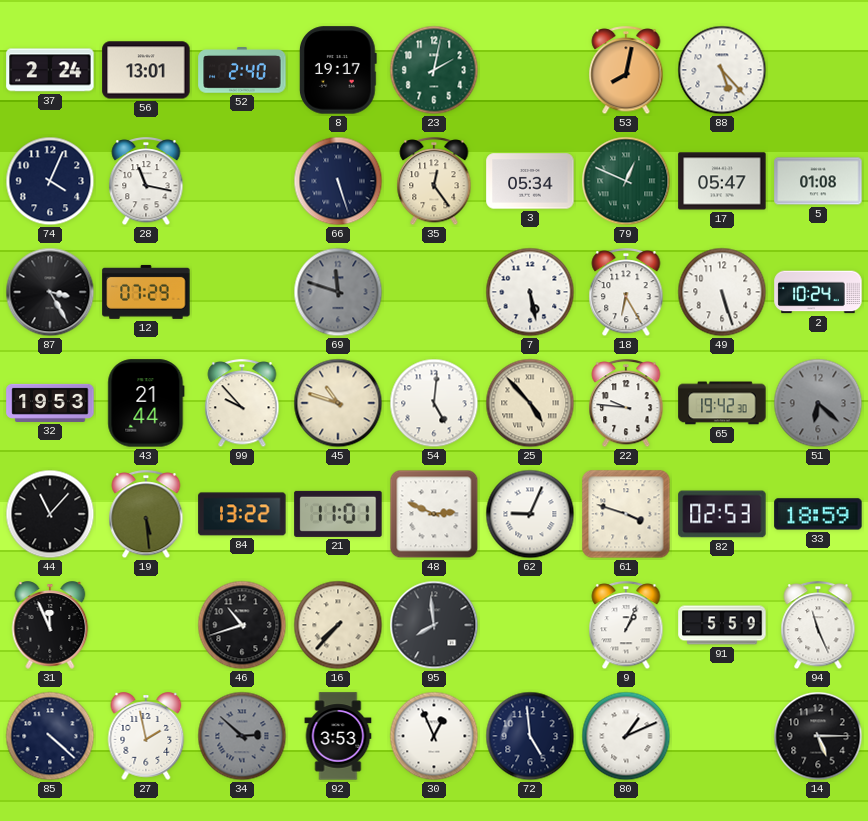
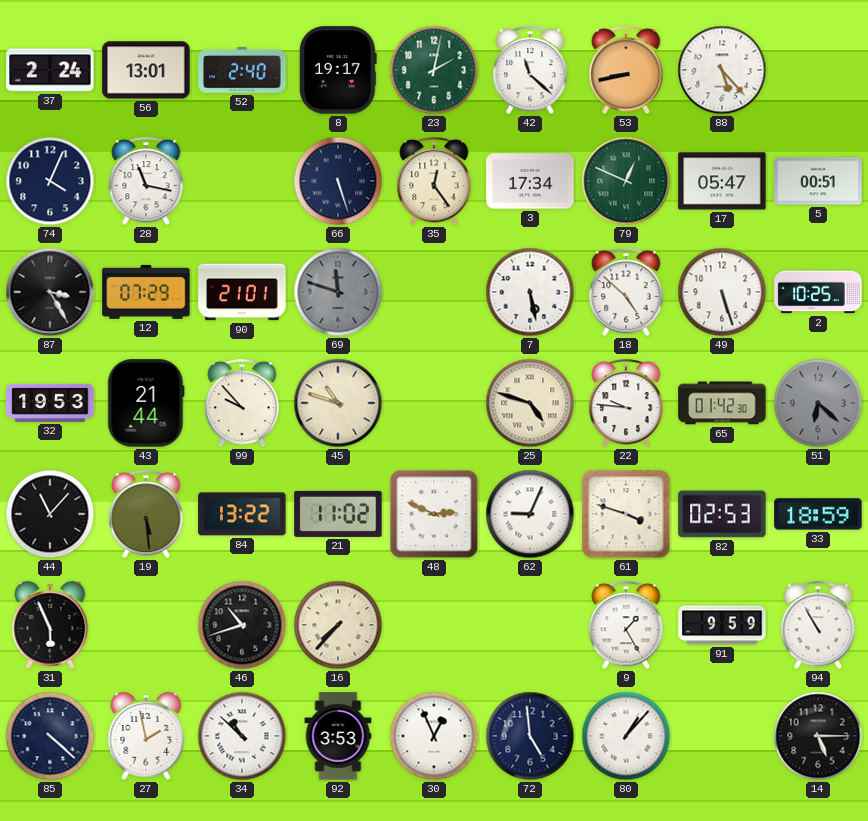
42: none -> 11:22 (530, 71)
53: 8:02 -> 8:43 (626, 71)
3: 05:34 -> 17:34 (530, 181)
5: 01:08 -> 00:51 (818, 181)
90: none -> 21:01 (242, 292)
18: 6:25 -> 4:52 (626, 293)
2: 10:24 -> 10:25 (818, 292)
54: 5:01 -> none (434, 403)
25: 4:53 -> 4:48 (530, 403)
65: 19:42 -> 01:42 (722, 403)
21: 11:01 -> 11:02 (338, 514)
31: 11:56 -> 5:56 (50, 625)
95: 7:59 -> none (434, 625)
9: 1:04 -> 1:25 (626, 626)
91: 5:59 -> 9:59 (722, 625)
94: 11:26 -> 10:55 (818, 626)
34: 2:52 -> 10:52 (242, 736)
34 dial: grey -> white (242, 736)
80: 1:11 -> 1:07 (626, 736)
